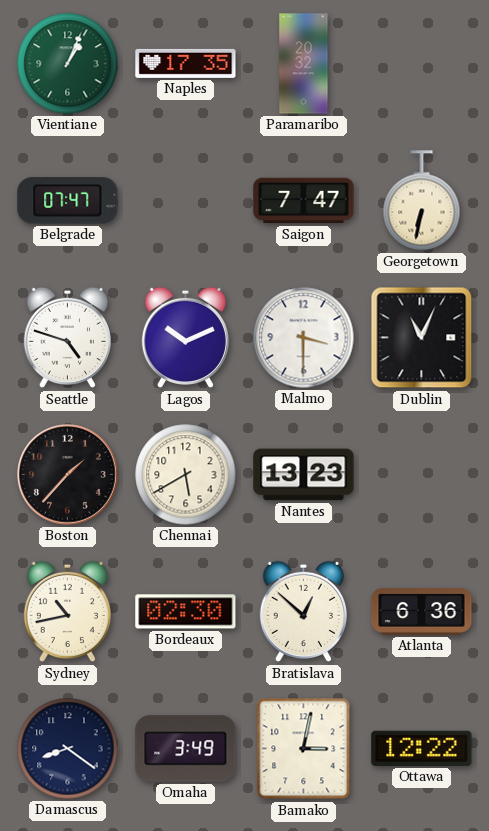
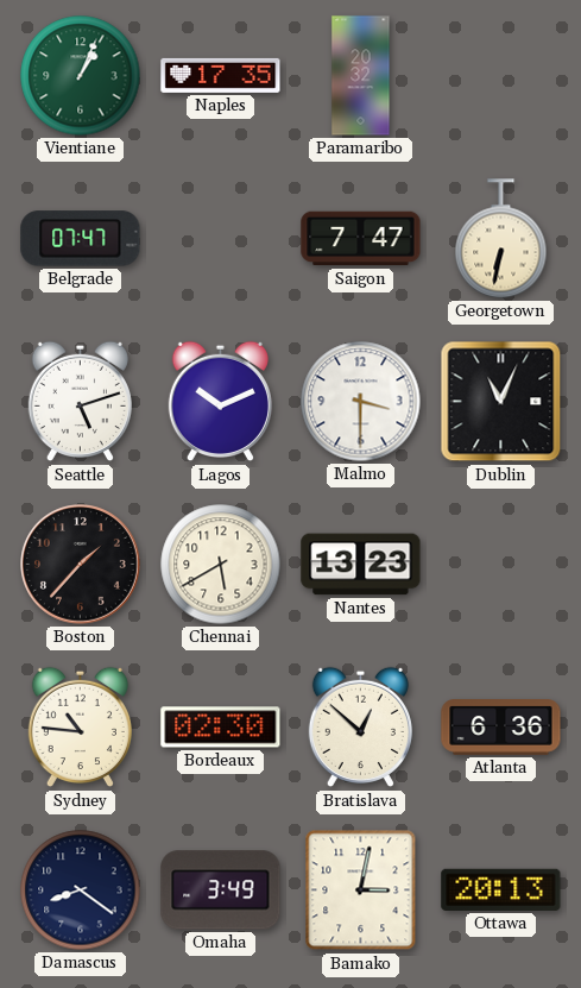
Seattle: 4:48 -> 5:12 (80, 402)
Sydney: 10:43 -> 10:46 (80, 728)
Ottawa: 12:22 -> 20:13 (501, 889)
